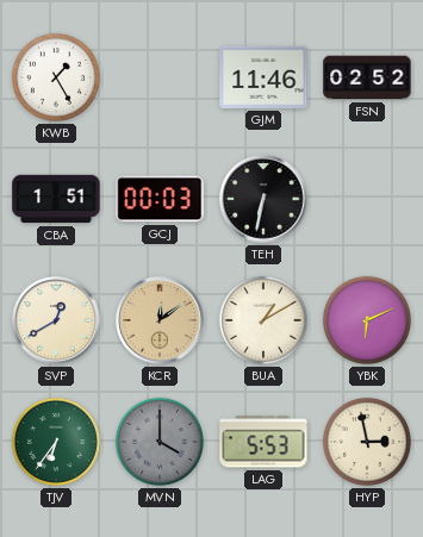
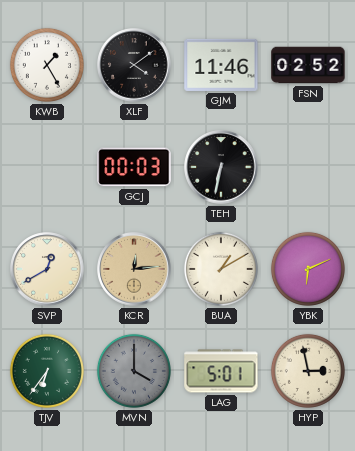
XLF: none -> 4:09 (134, 65)
CBA: 1:51 -> none (56, 199)
KCR: 12:09 -> 12:14 (134, 269)
LAG: 5:53 -> 5:01 (221, 371)
